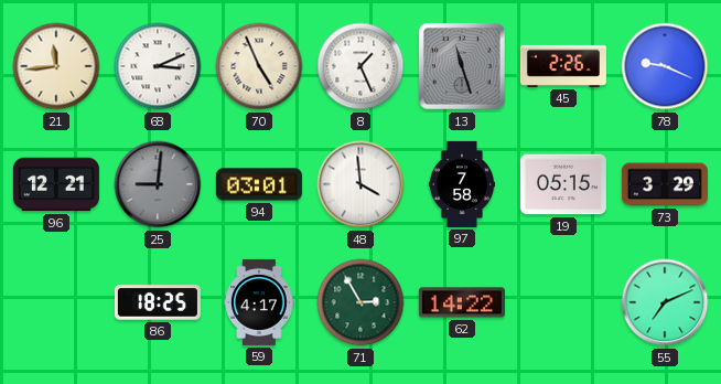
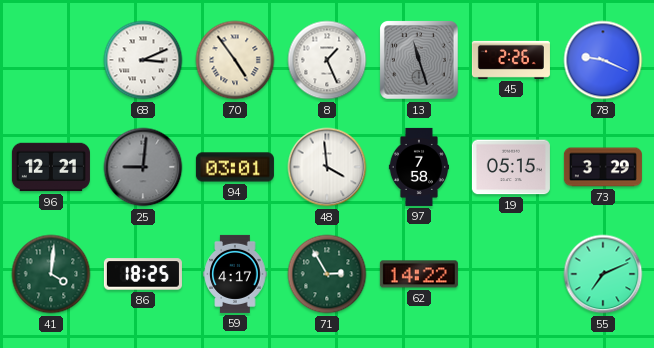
21: 11:44 -> none (56, 66)
70: 4:56 -> 4:54 (235, 60)
41: none -> 4:01 (51, 274)
